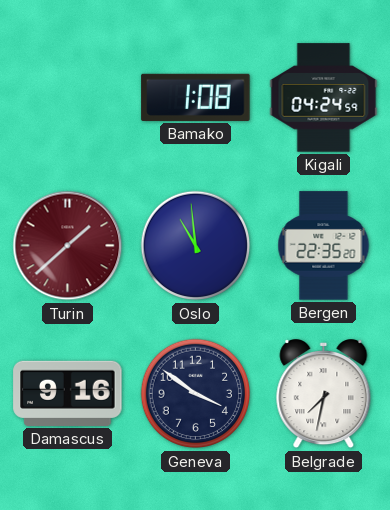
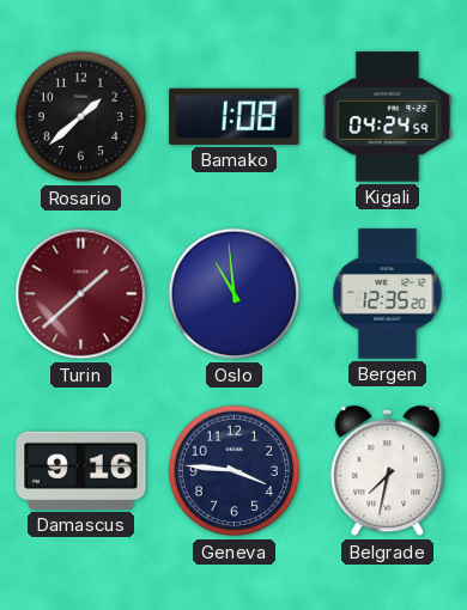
Rosario: none -> 1:38 (81, 117)
Bergen: 22:35 -> 12:35 (388, 294)
Geneva: 3:51 -> 3:46 (235, 471)
